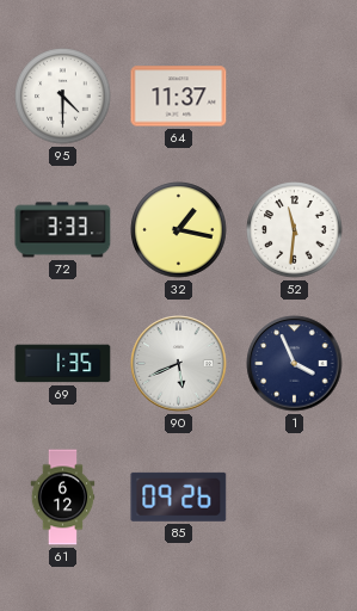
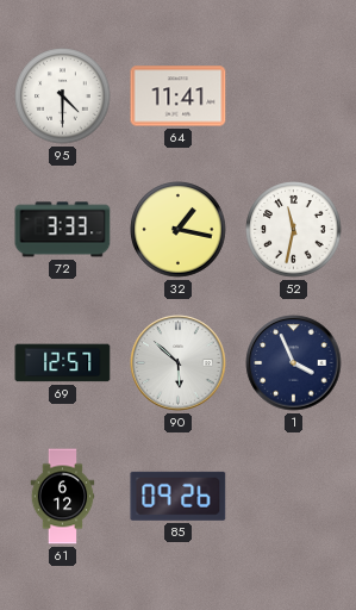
64: 11:37 -> 11:41 (179, 97)
52: 11:31 -> 11:32 (294, 230)
69: 1:35 -> 12:57 (63, 363)
90: 5:41 -> 5:52 (179, 363)
